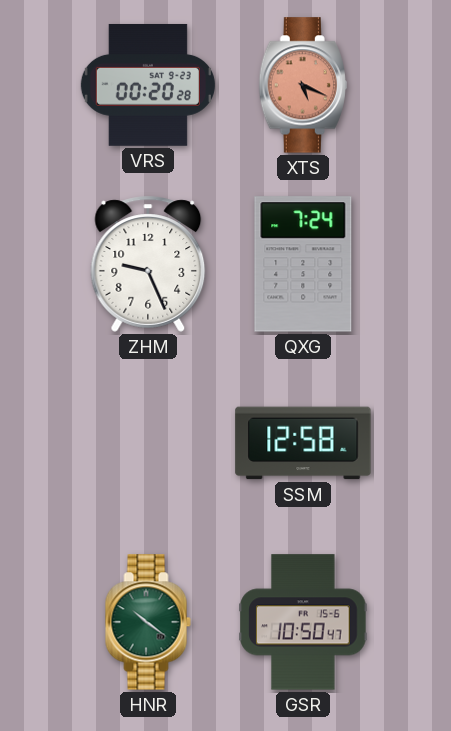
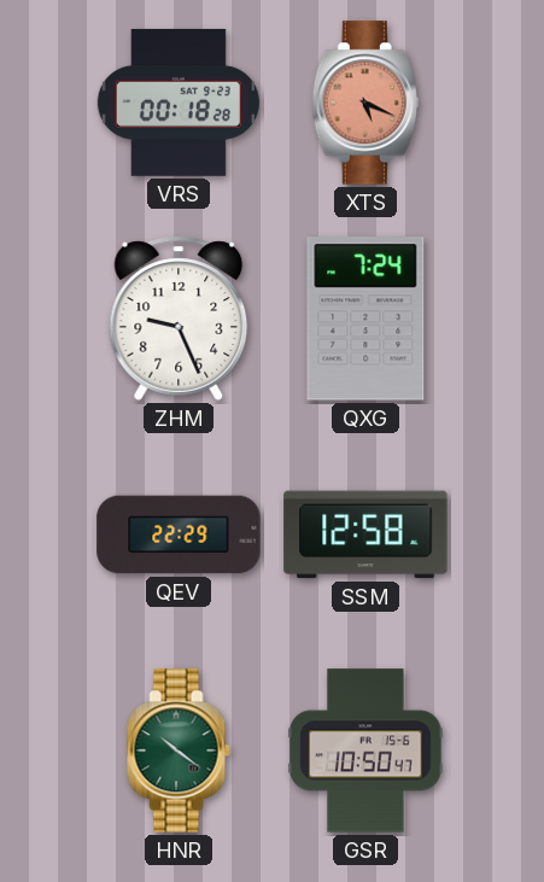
VRS: 00:20 -> 00:18 (179, 103)
QEV: none -> 22:29 (179, 535)
